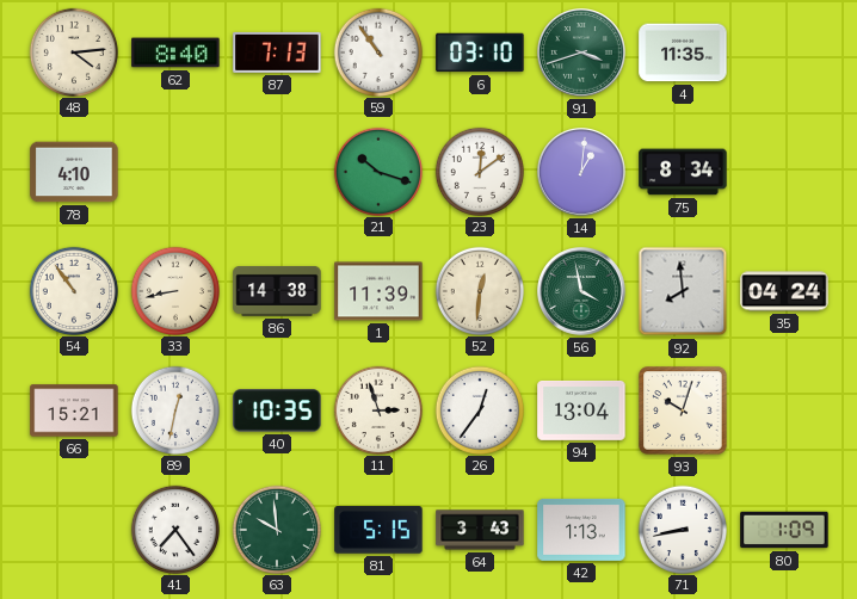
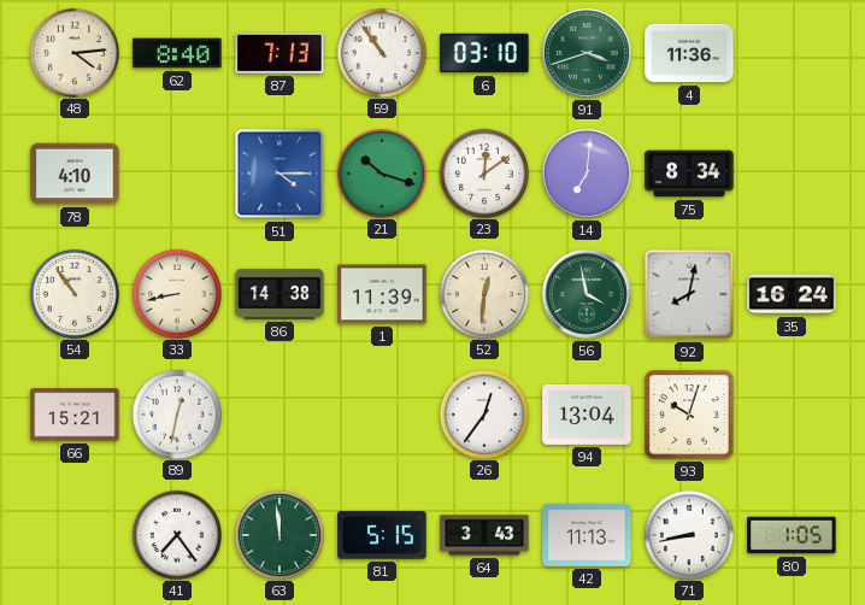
4: 11:35 -> 11:36 (689, 53)
51: none -> 4:15 (279, 174)
14: 1:01 -> 7:01 (587, 174)
92: 7:59 -> 8:02 (689, 294)
35: 04:24 -> 16:24 (792, 294)
40: 10:35 -> none (277, 410)
11: 2:57 -> none (377, 409)
63: 9:59 -> 11:59 (278, 534)
42: 1:13 -> 11:13 (587, 535)
80: 1:09 -> 1:05 (792, 535)
